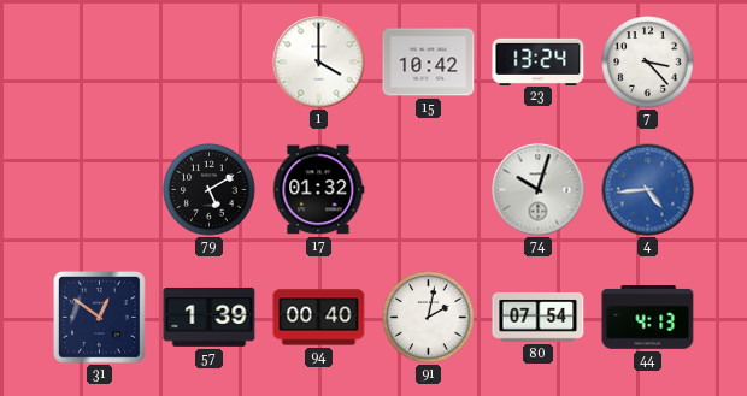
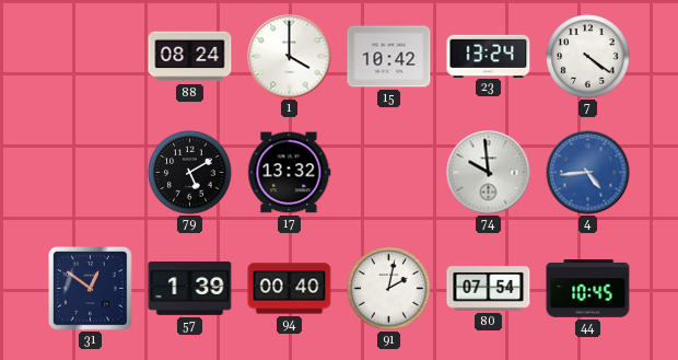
88: none -> 08:24 (190, 57)
7: 3:23 -> 4:21 (588, 57)
17: 01:32 -> 13:32 (290, 173)
74: 10:03 -> 9:59 (489, 173)
44: 4:13 -> 10:45 (588, 289)
